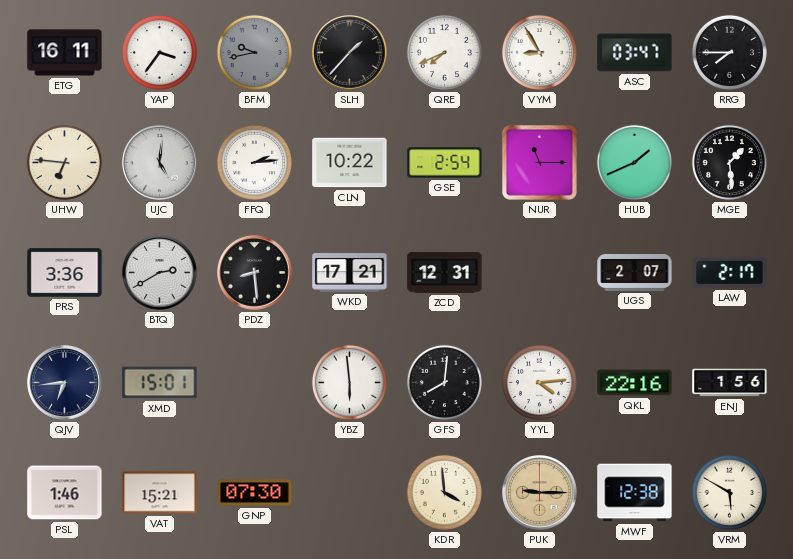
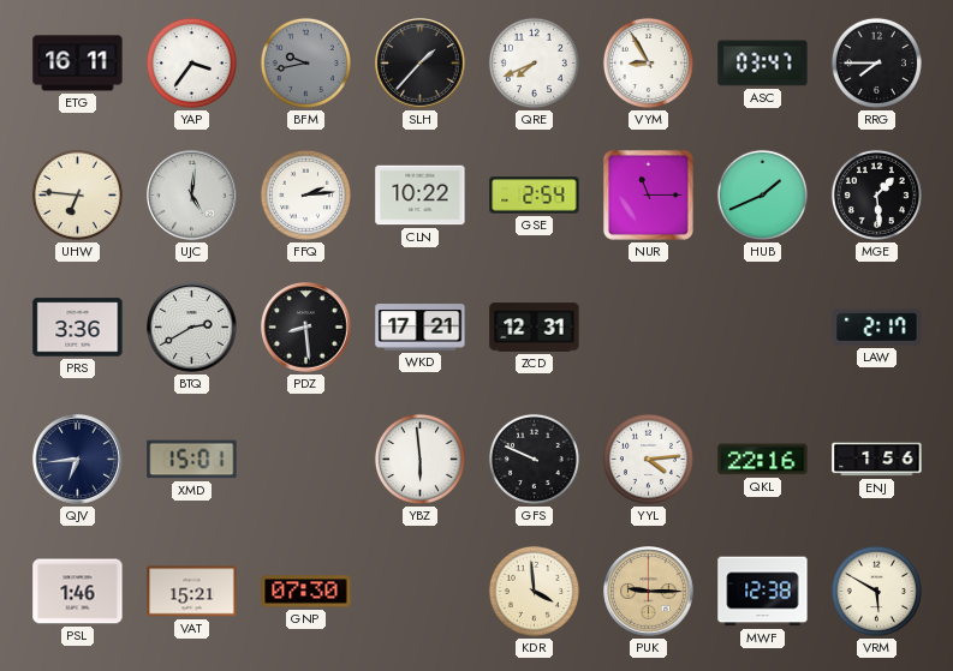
UGS: 2:07 -> none (635, 273)
GFS: 8:01 -> 9:49 (534, 459)
